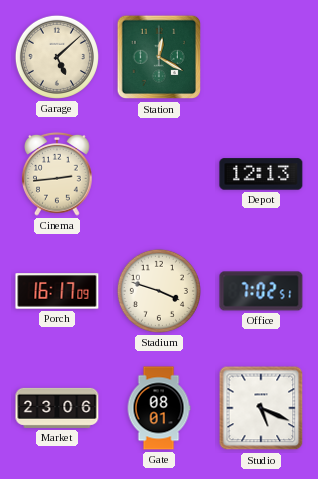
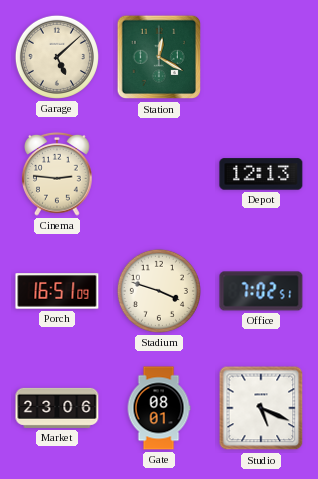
Cinema: 2:44 -> 2:46 (57, 174)
Porch: 16:17 -> 16:51 (57, 291)
